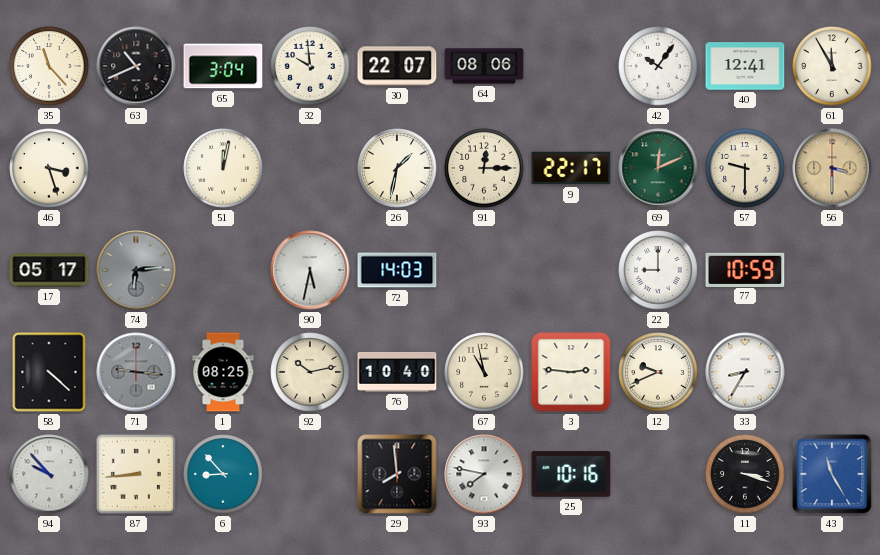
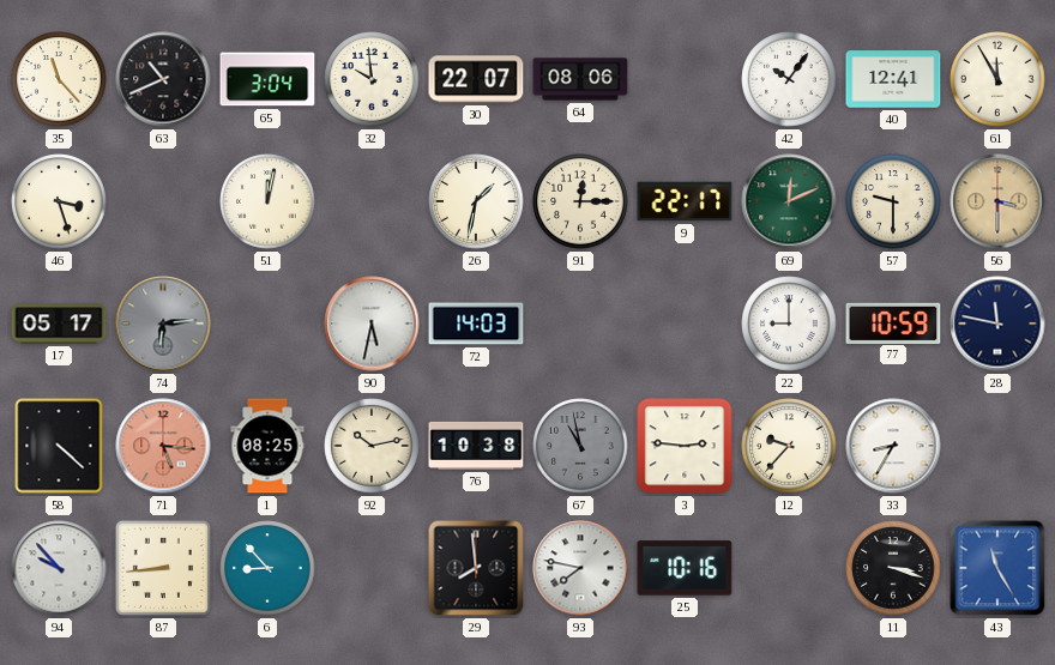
28: none -> 11:47 (997, 324)
71: 9:16 -> 5:16 (163, 446)
71 dial: grey -> salmon (163, 446)
76: 10:40 -> 10:38 (476, 446)
67 dial: cream -> grey (580, 446)
12: 9:41 -> 9:37 (789, 446)
